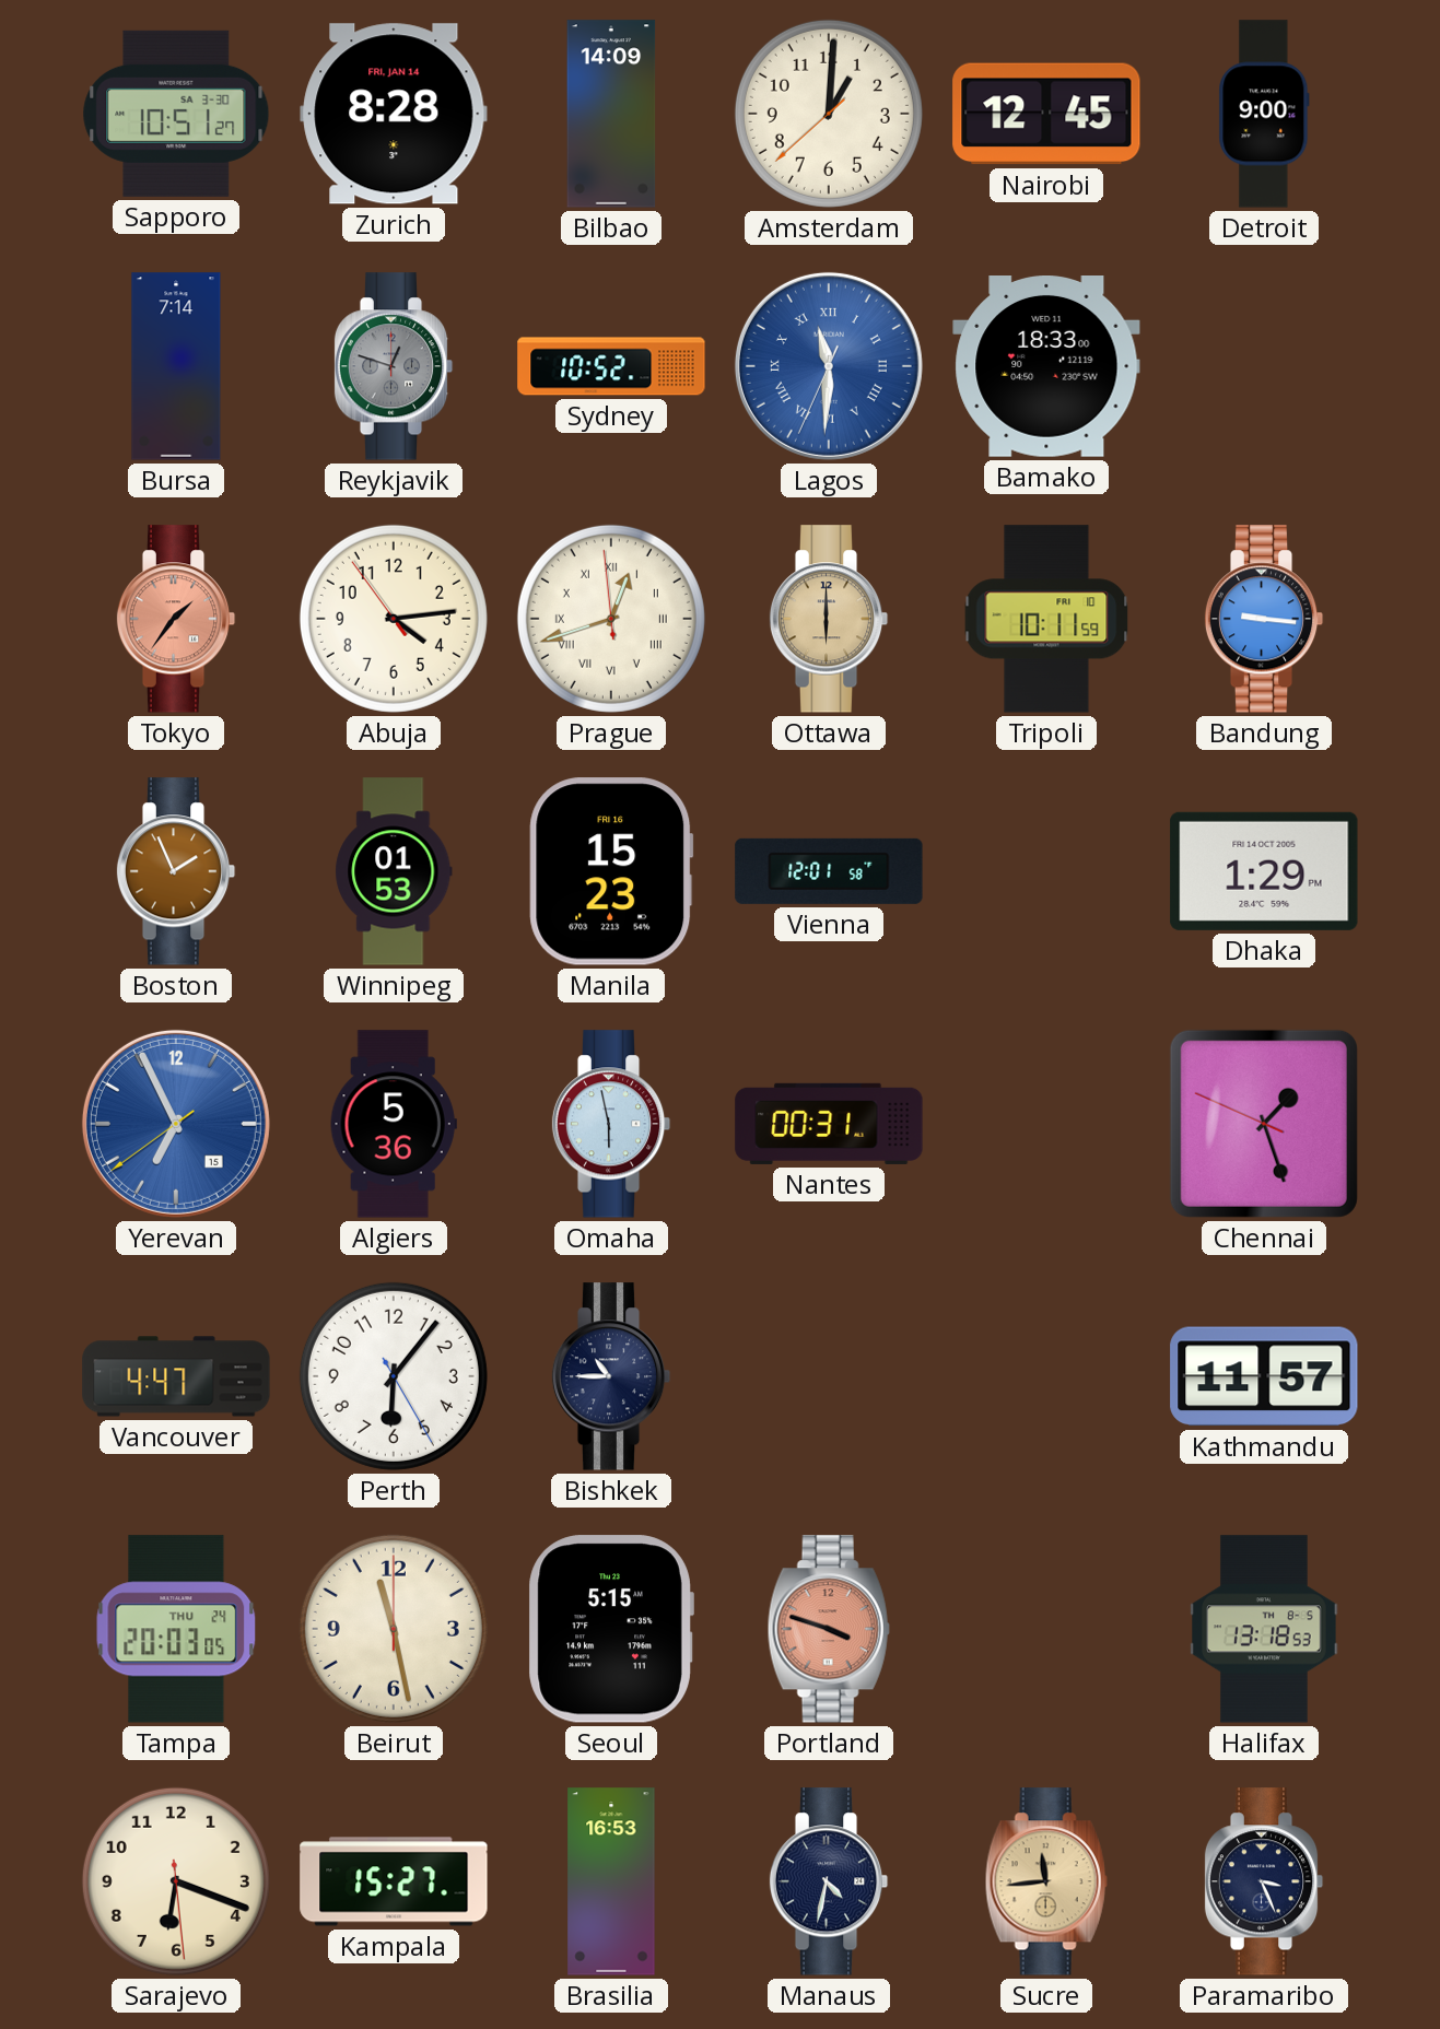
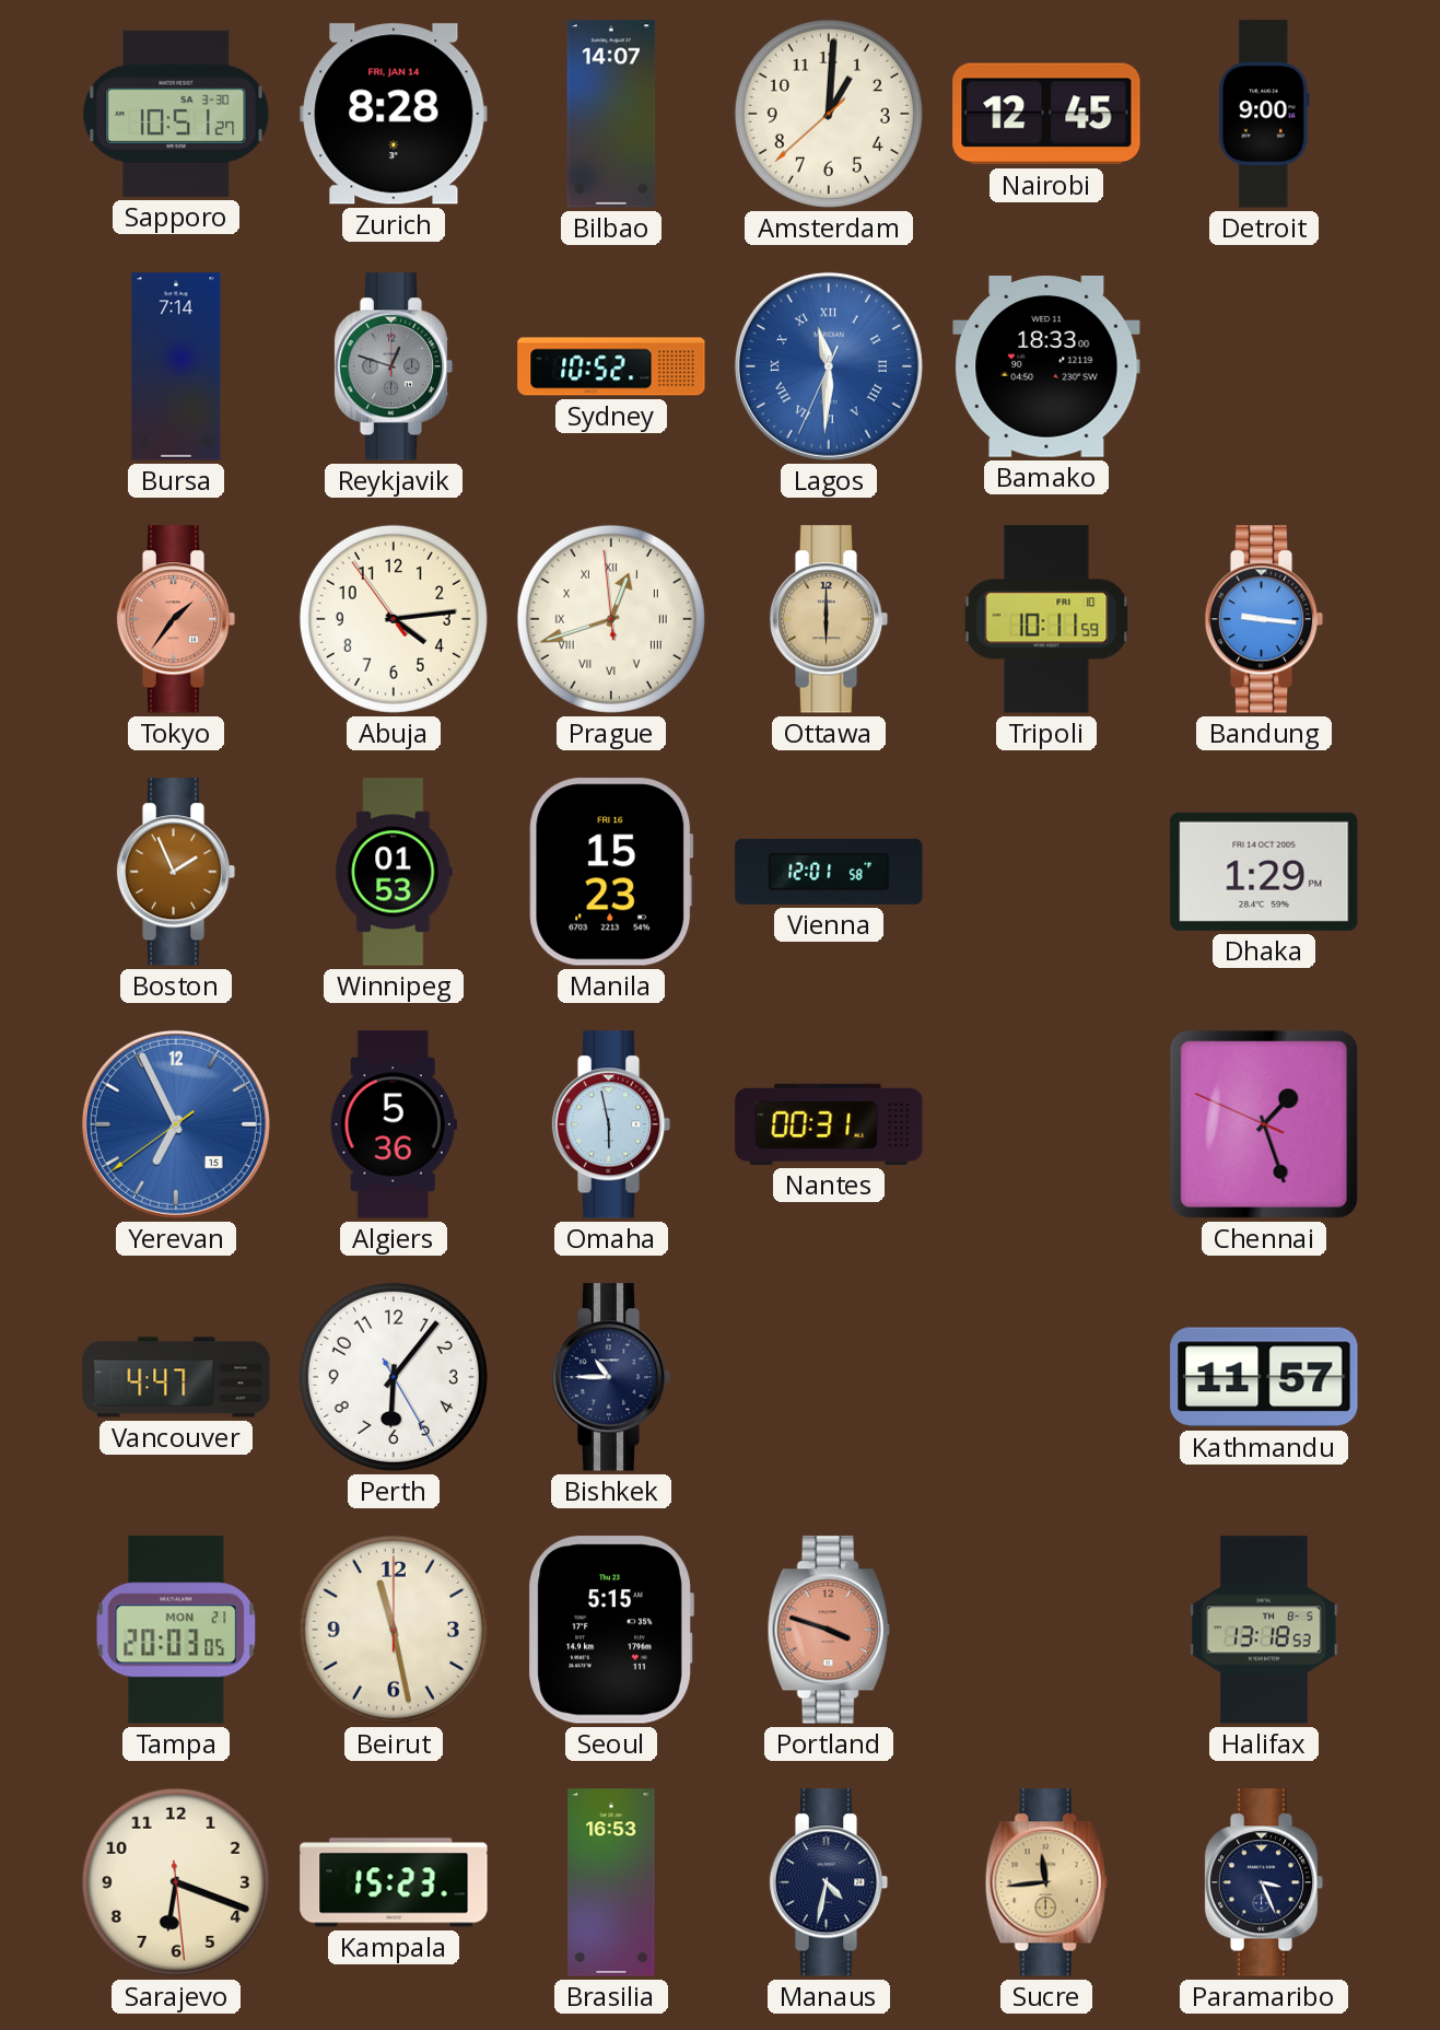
Bilbao: 14:09 -> 14:07 (611, 114)
Tampa date: THU 24 -> MON 21 (176, 1630)
Kampala: 15:27 -> 15:23 (394, 1882)
